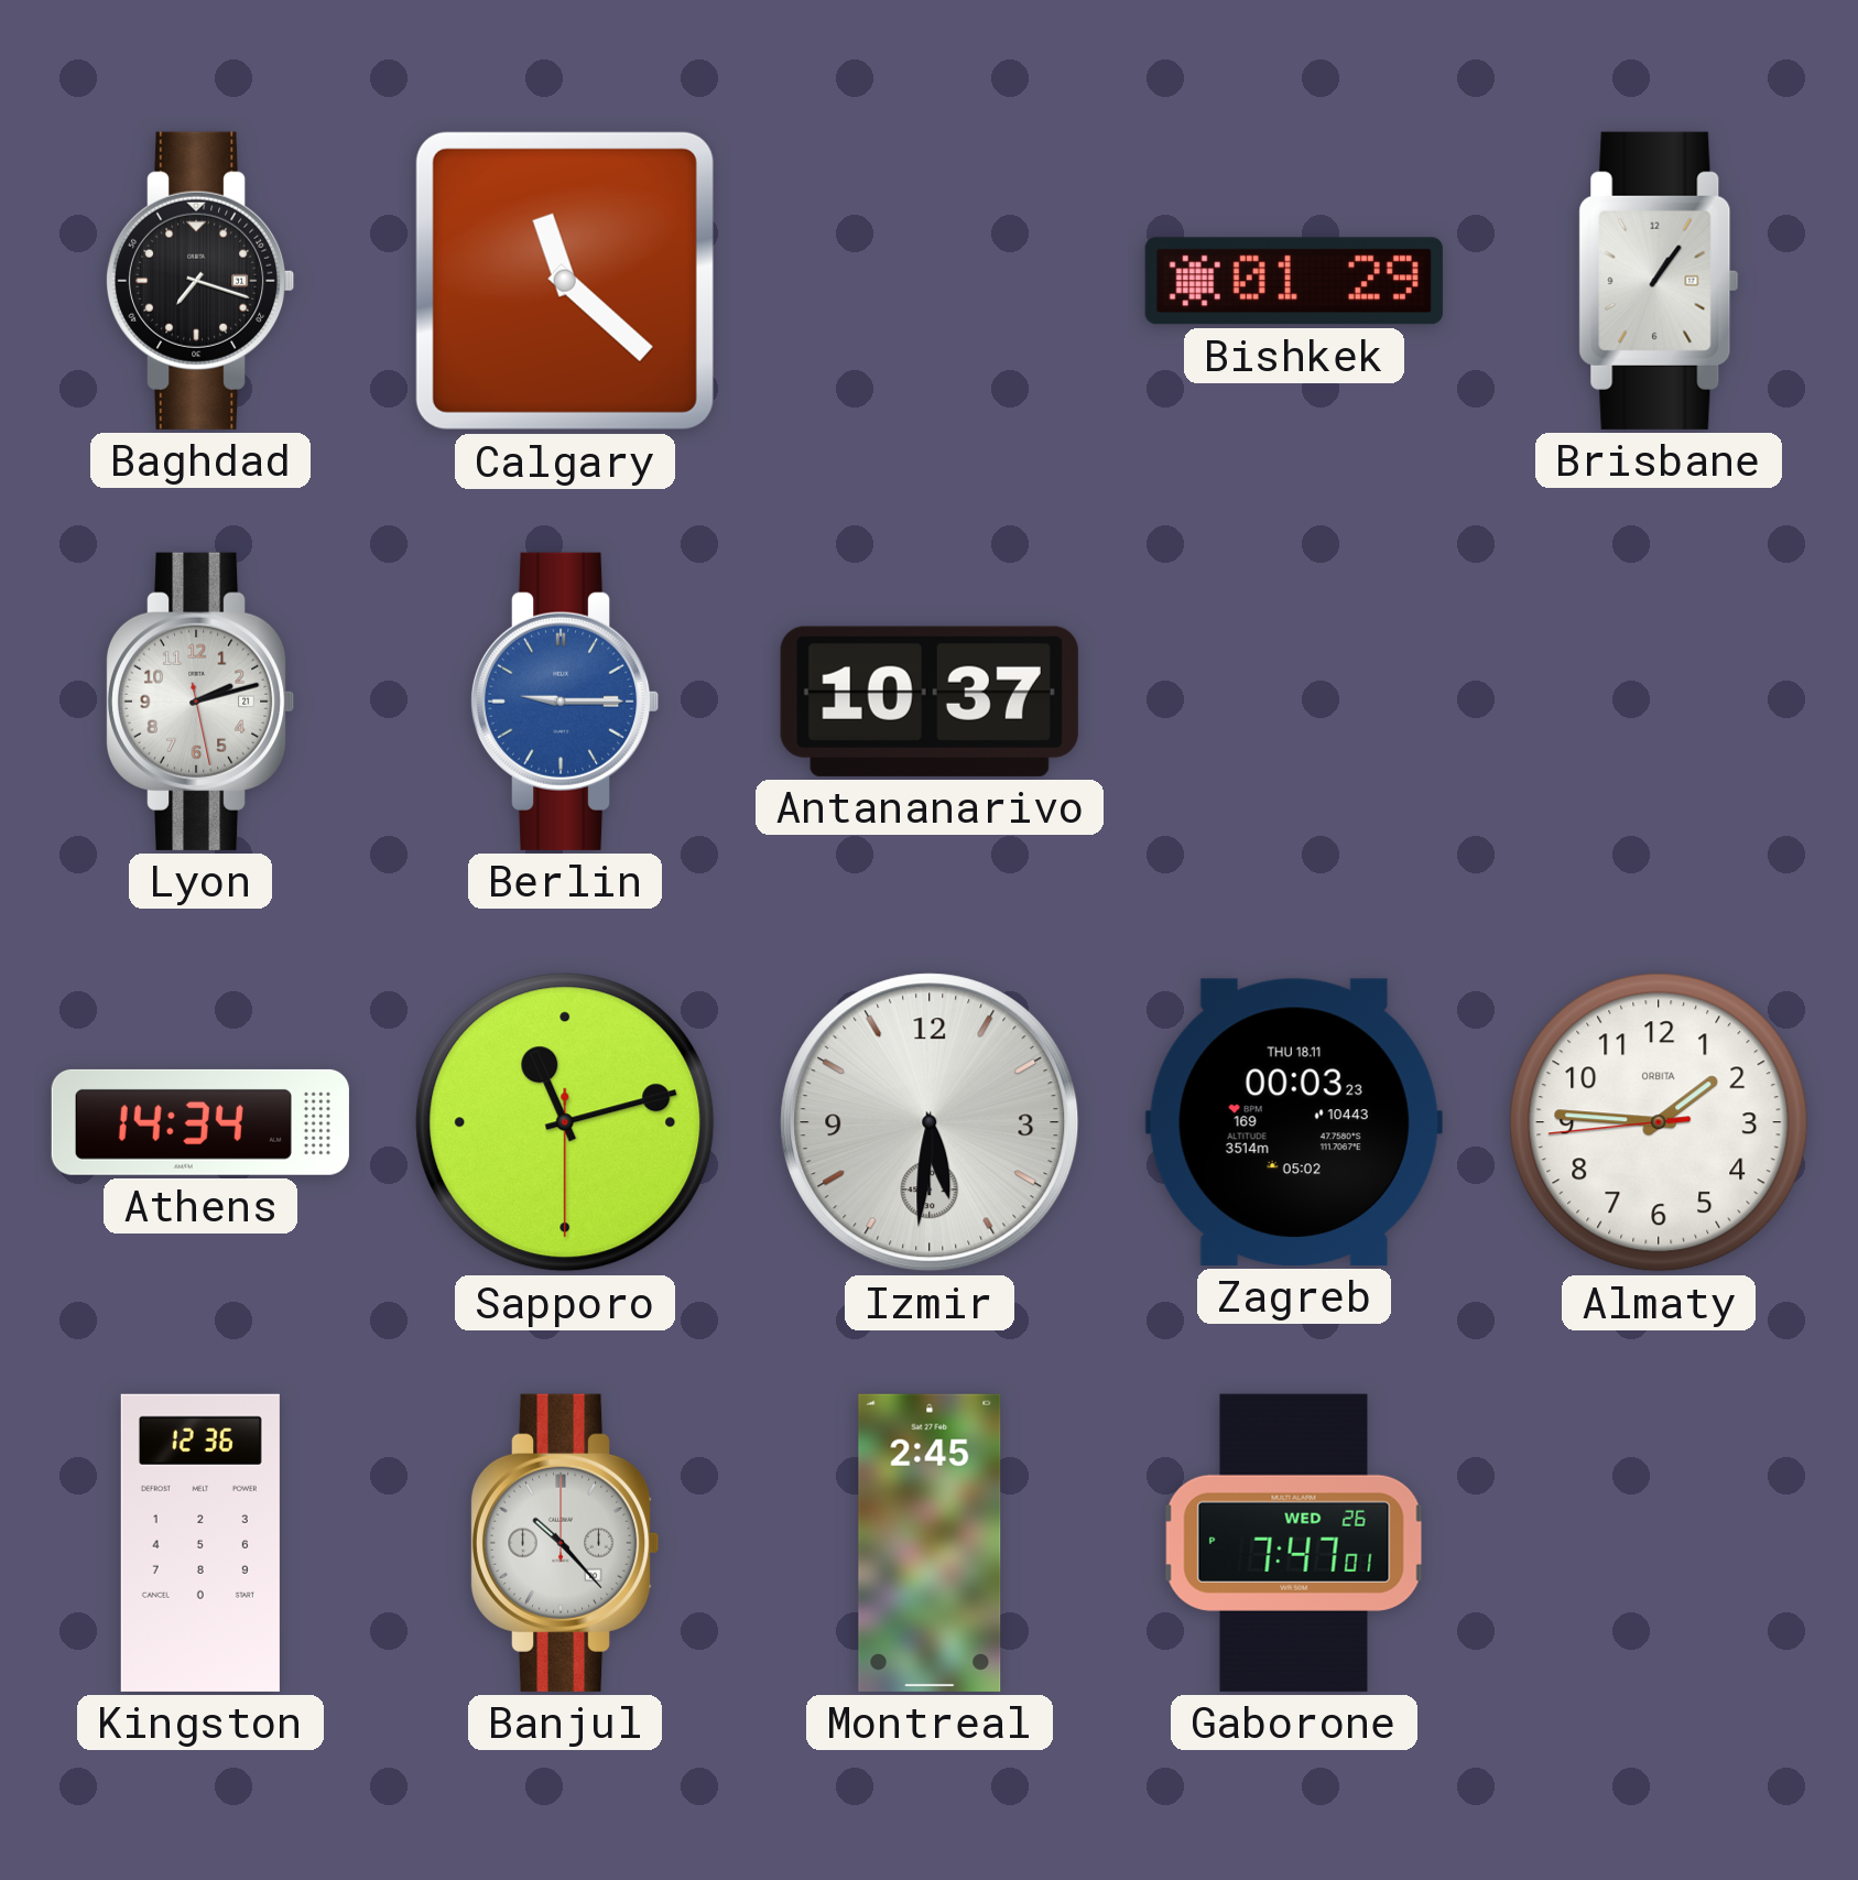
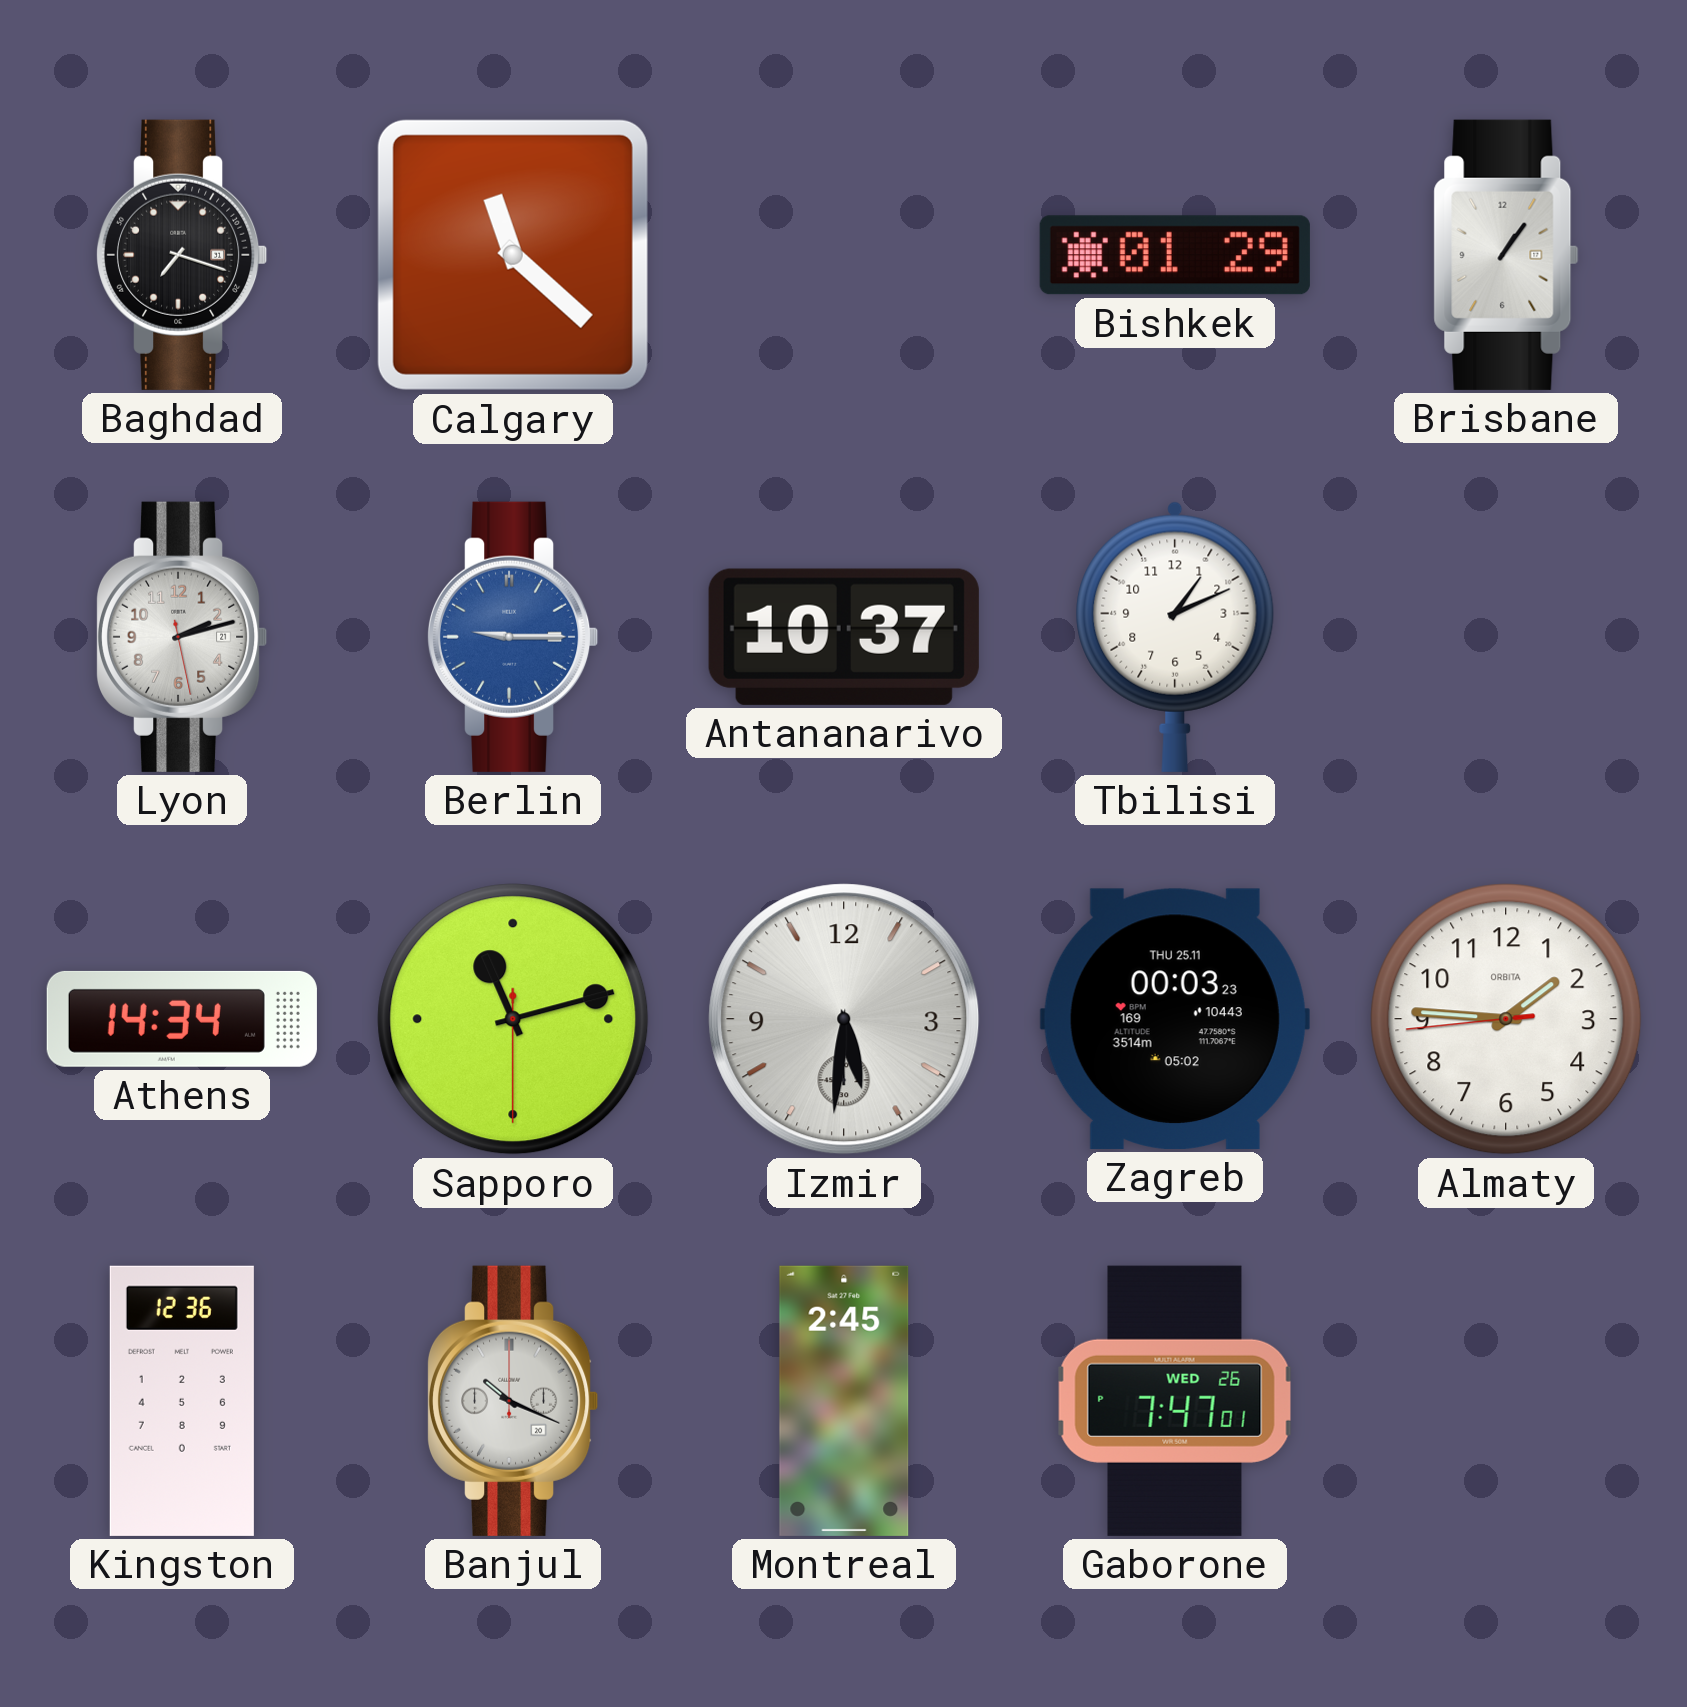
Tbilisi: none -> 1:11 (1175, 637)
Zagreb date: THU 18.11 -> THU 25.11 (1175, 1019)
Banjul: 10:23 -> 10:19 (513, 1401)
